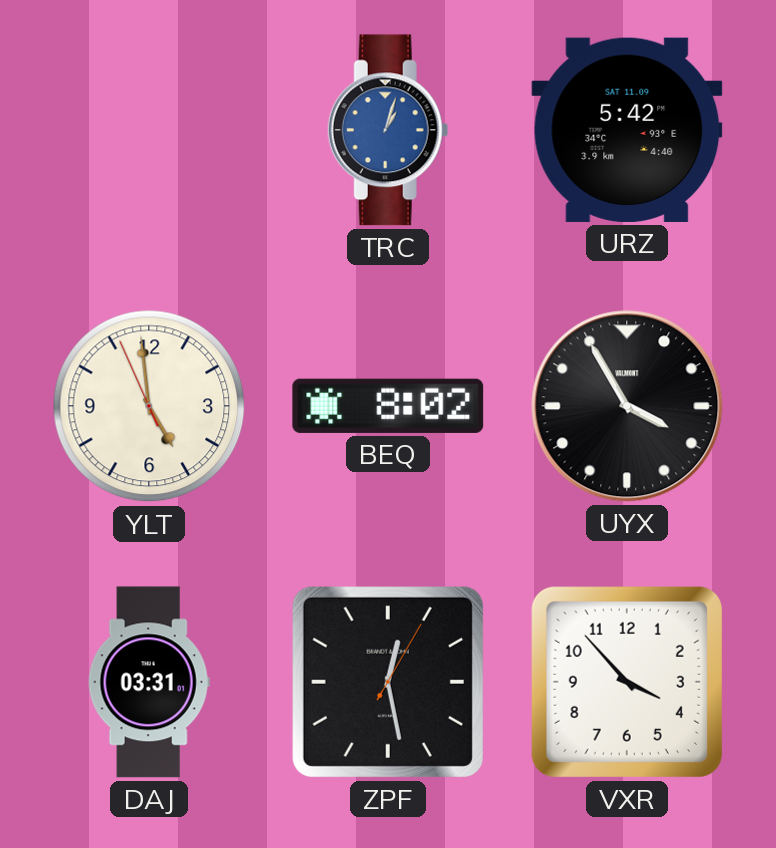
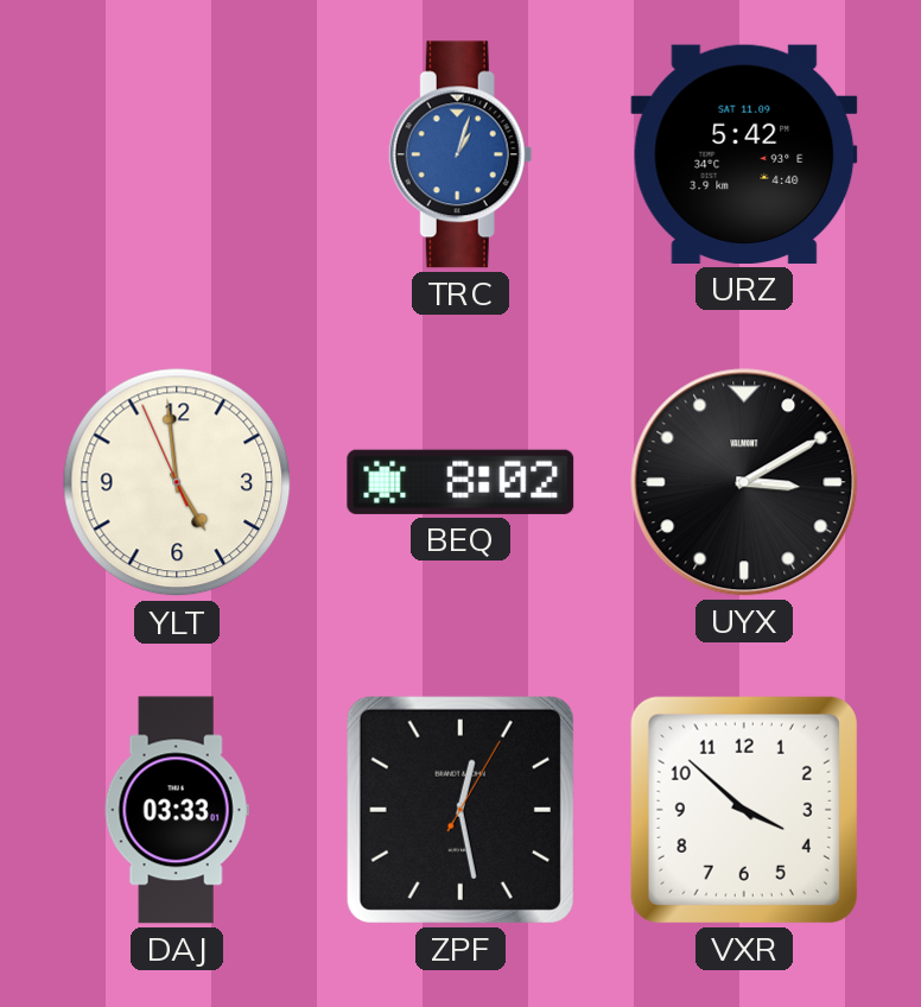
UYX: 3:55 -> 3:10 (744, 482)
DAJ: 03:31 -> 03:33 (177, 810)
VXR: 3:53 -> 3:52 (744, 810)
